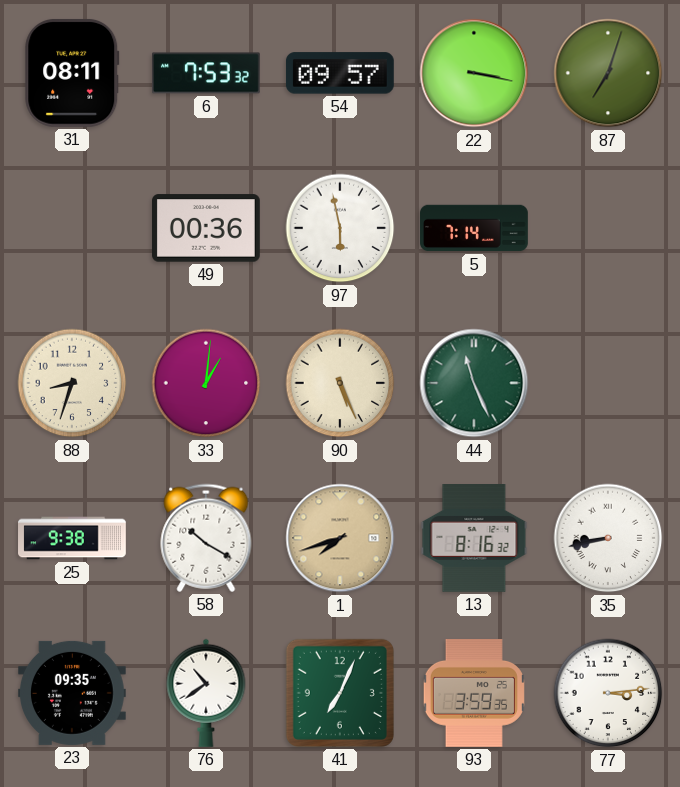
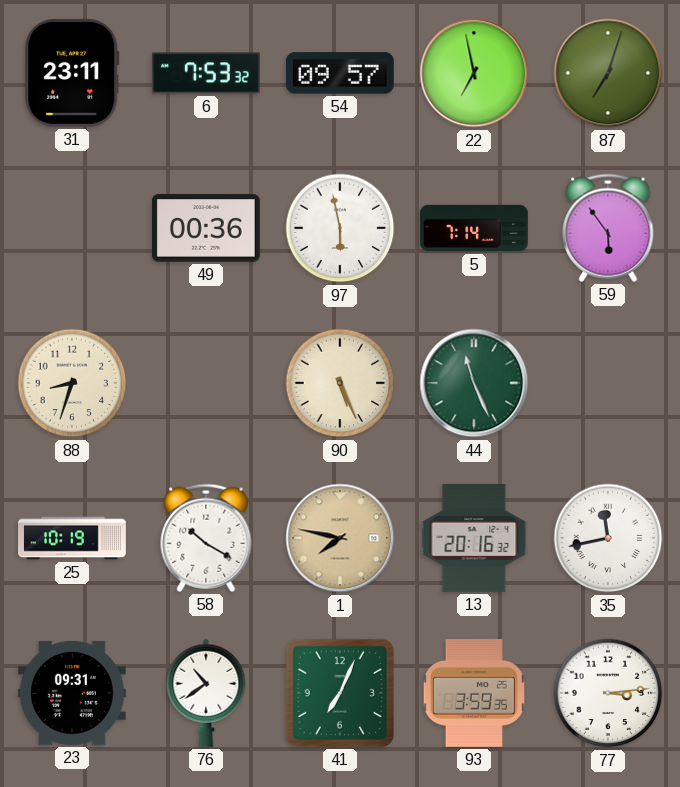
31: 08:11 -> 23:11 (72, 73)
22: 3:17 -> 6:58 (474, 73)
59: none -> 5:54 (608, 228)
33: 1:01 -> none (206, 383)
25: 9:38 -> 10:19 (72, 538)
1: 7:42 -> 7:47 (340, 538)
13: 8:16 -> 20:16 (474, 539)
35: 8:43 -> 11:43 (608, 538)
23: 09:35 -> 09:31 (73, 693)
